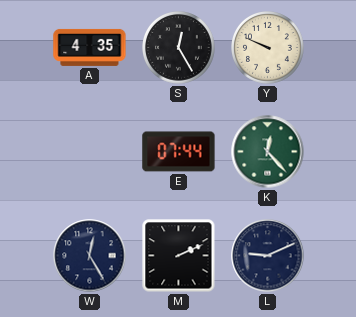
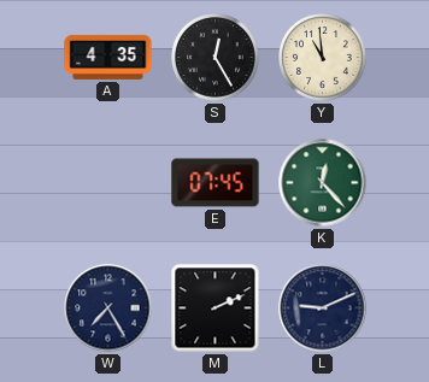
Y: 9:49 -> 10:59 (323, 58)
E: 07:44 -> 07:45 (216, 183)
W: 12:25 -> 7:25 (108, 308)
